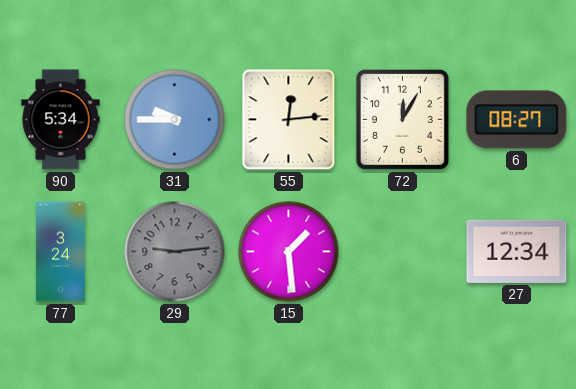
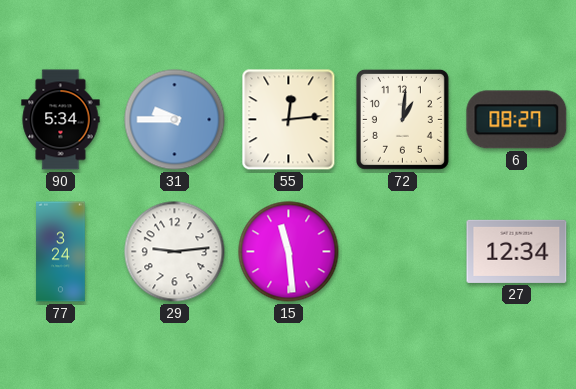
72: 12:05 -> 1:01 (402, 119)
29 dial: grey -> white (175, 252)
15: 1:29 -> 11:29 (289, 252)
